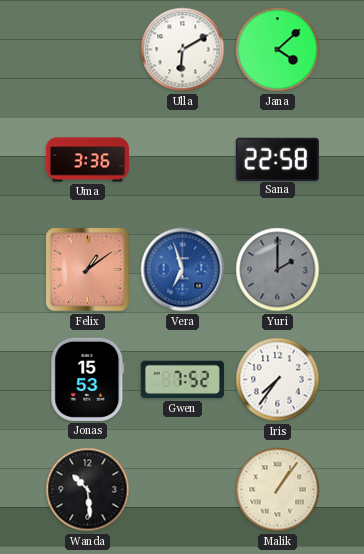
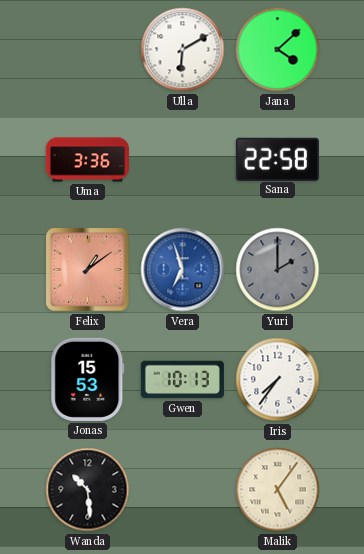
Gwen: 7:52 -> 10:13 (182, 380)
Malik: 1:06 -> 5:06 (278, 490)
